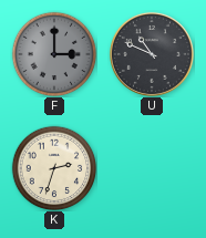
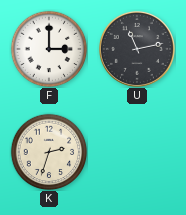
F dial: grey -> white (49, 49)
U: 10:49 -> 11:13 (137, 49)
